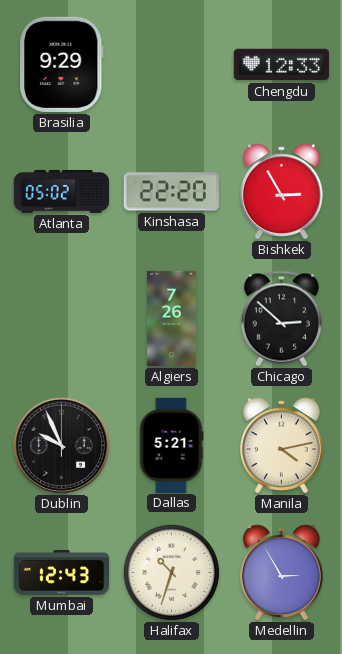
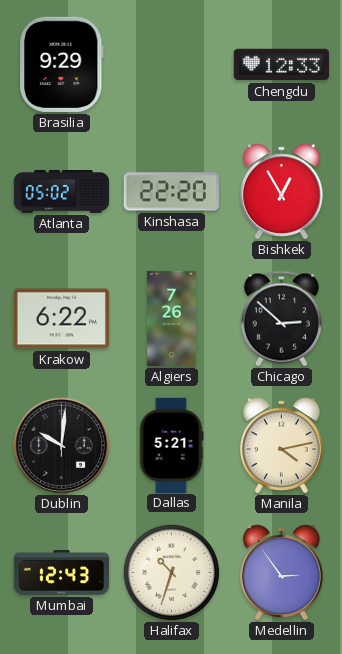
Bishkek: 2:55 -> 12:55 (282, 192)
Krakow: none -> 6:22 (61, 319)
Dublin: 9:56 -> 10:01 (62, 446)
Medellin: 2:55 -> 2:54 (282, 573)
